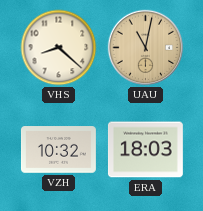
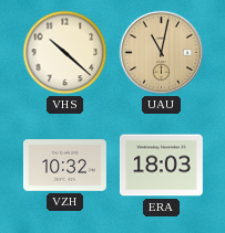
VHS: 8:22 -> 10:22 (65, 53)
